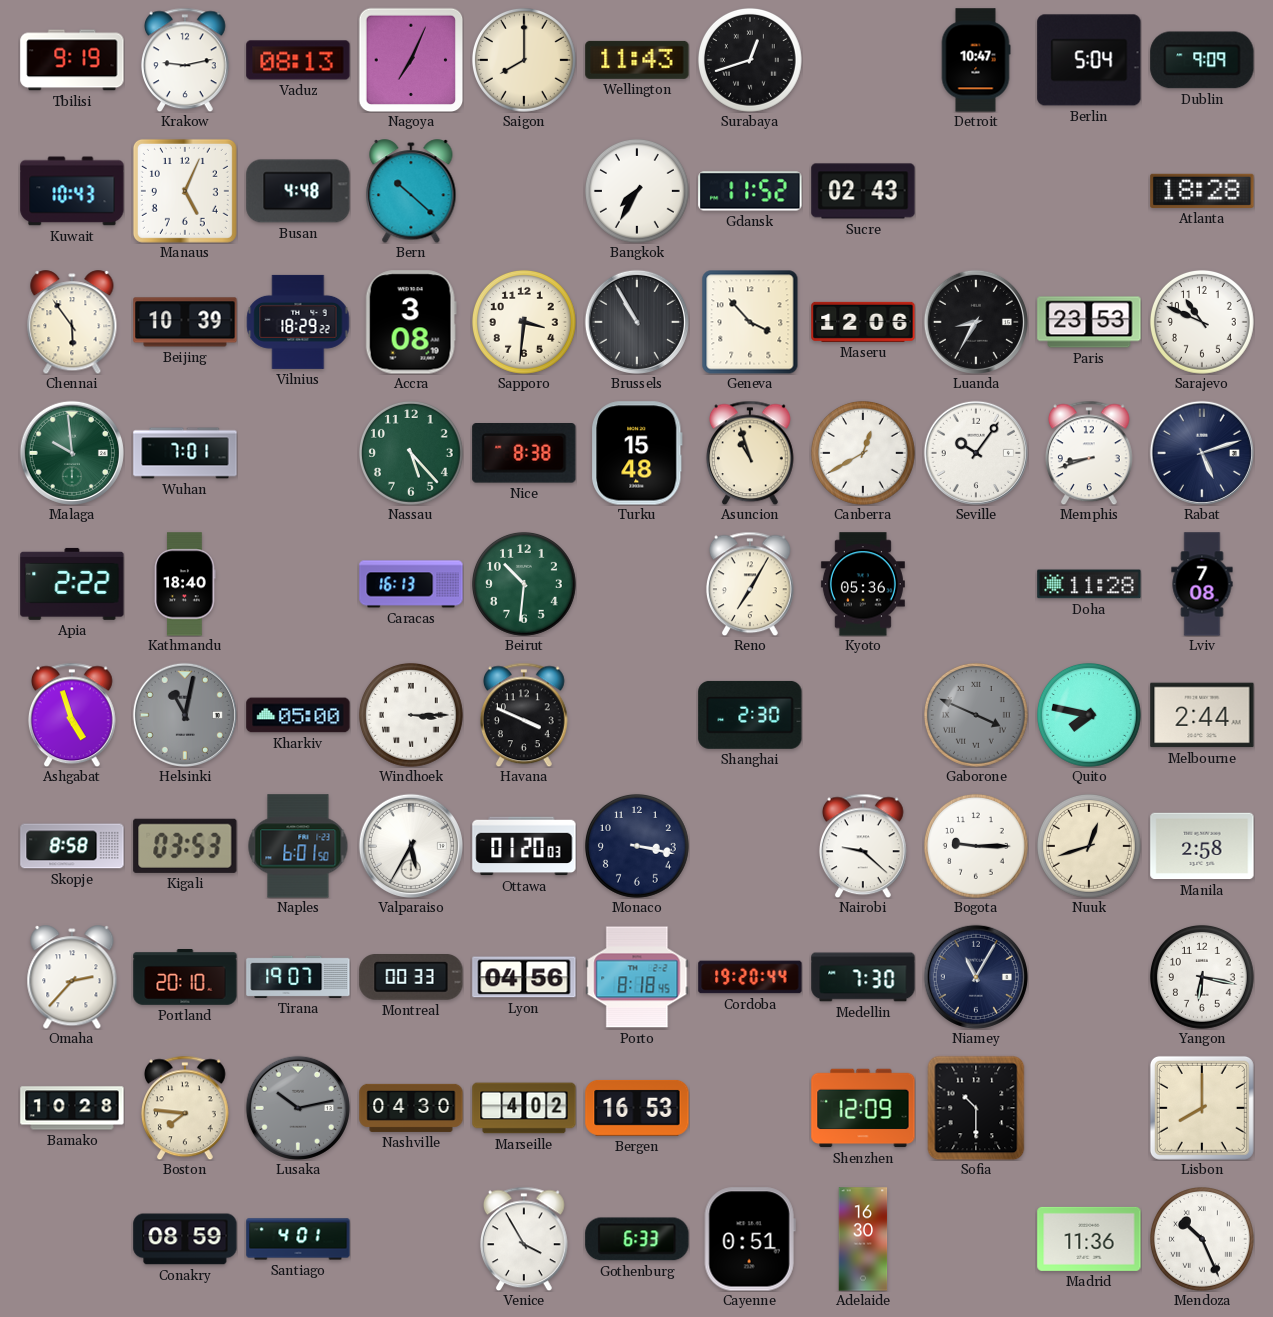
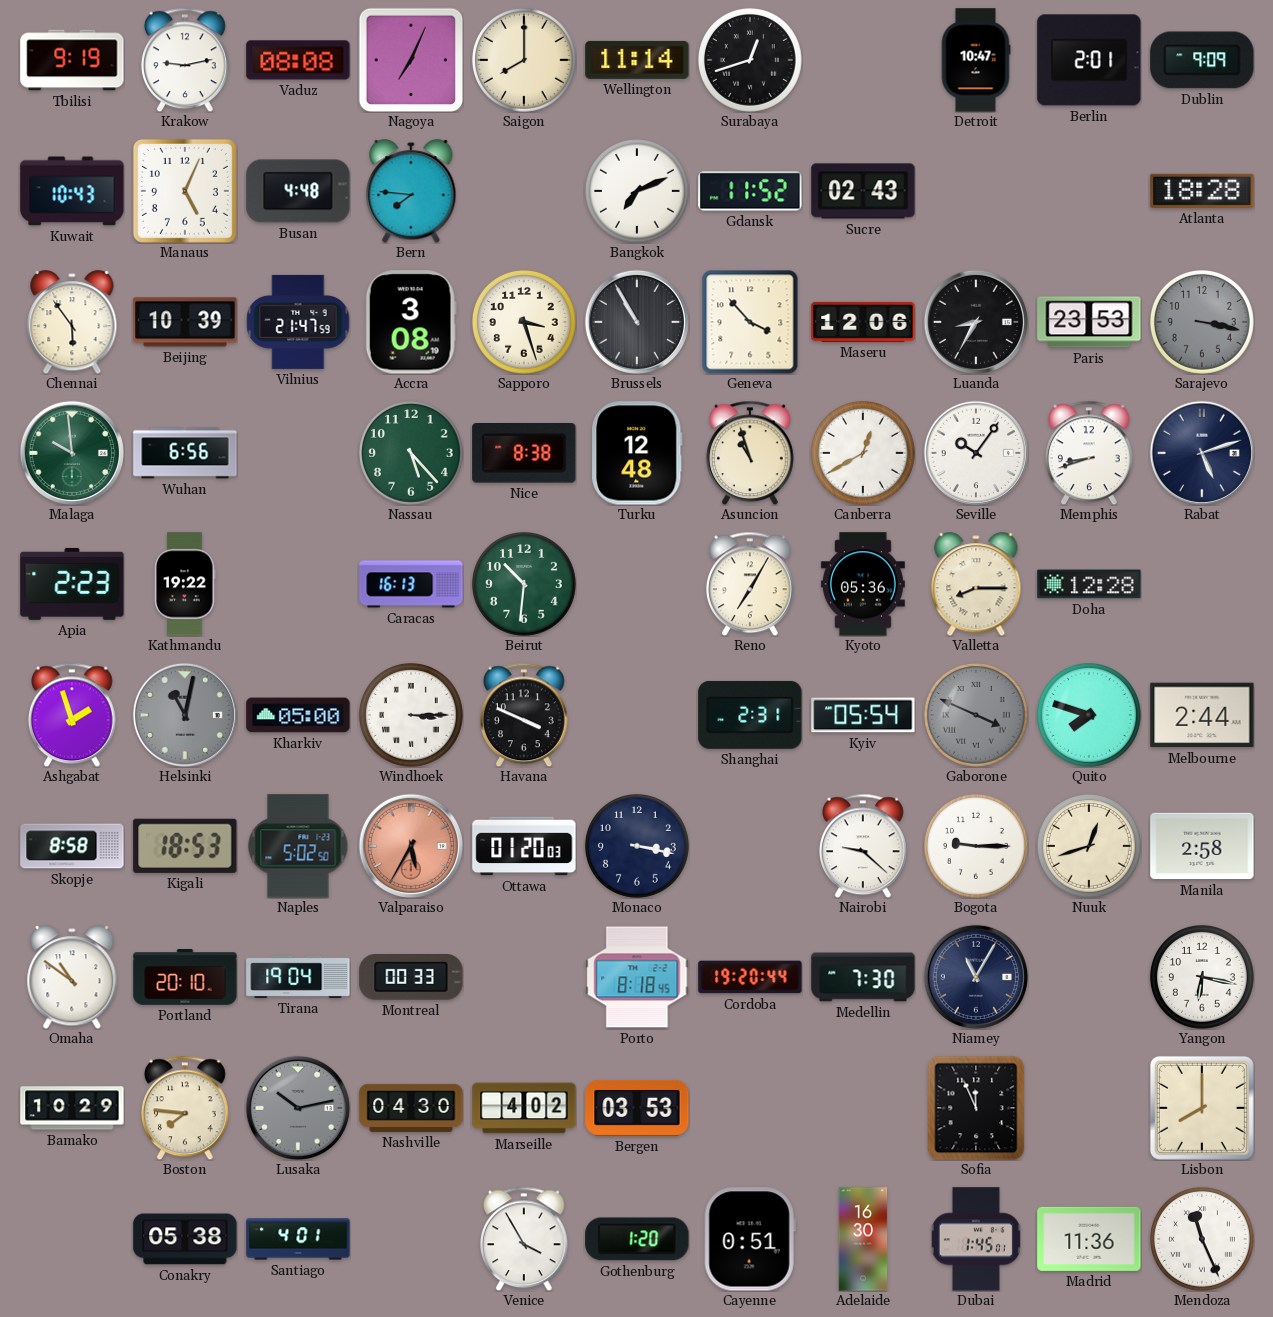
Vaduz: 08:13 -> 08:08 (298, 60)
Wellington: 11:43 -> 11:14 (637, 60)
Berlin: 5:04 -> 2:01 (1089, 60)
Bern: 10:22 -> 7:46 (411, 191)
Bangkok: 7:35 -> 7:11 (637, 191)
Vilnius: 18:29 -> 21:47 (298, 322)
Sapporo: 3:31 -> 3:27 (524, 322)
Sarajevo: 10:49 -> 3:17 (1202, 322)
Sarajevo dial: white -> grey (1202, 322)
Wuhan: 7:01 -> 6:56 (185, 453)
Turku: 15:48 -> 12:48 (637, 453)
Apia: 2:22 -> 2:23 (72, 584)
Kathmandu: 18:40 -> 19:22 (185, 584)
Valletta: none -> 8:15 (976, 584)
Doha: 11:28 -> 12:28 (1089, 584)
Lviv: 7:08 -> none (1202, 584)
Ashgabat: 4:57 -> 1:57 (72, 715)
Shanghai: 2:30 -> 2:31 (750, 715)
Kyiv: none -> 05:54 (863, 715)
Quito: 7:47 -> 7:48 (1089, 715)
Kigali: 03:53 -> 18:53 (185, 846)
Naples: 6:01 -> 5:02 (298, 846)
Valparaiso dial: white -> salmon (411, 846)
Omaha: 2:37 -> 10:51 (72, 977)
Tirana: 19:07 -> 19:04 (298, 977)
Lyon: 04:56 -> none (524, 977)
Bamako: 10:28 -> 10:29 (72, 1108)
Bergen: 16:53 -> 03:53 (637, 1108)
Shenzhen: 12:09 -> none (863, 1108)
Sofia: 10:30 -> 11:56 (976, 1108)
Conakry: 08:59 -> 05:38 (185, 1239)
Gothenburg: 6:33 -> 1:20 (637, 1239)
Dubai: none -> 1:45 (976, 1239)
Mendoza: 10:26 -> 11:26 (1202, 1239)
